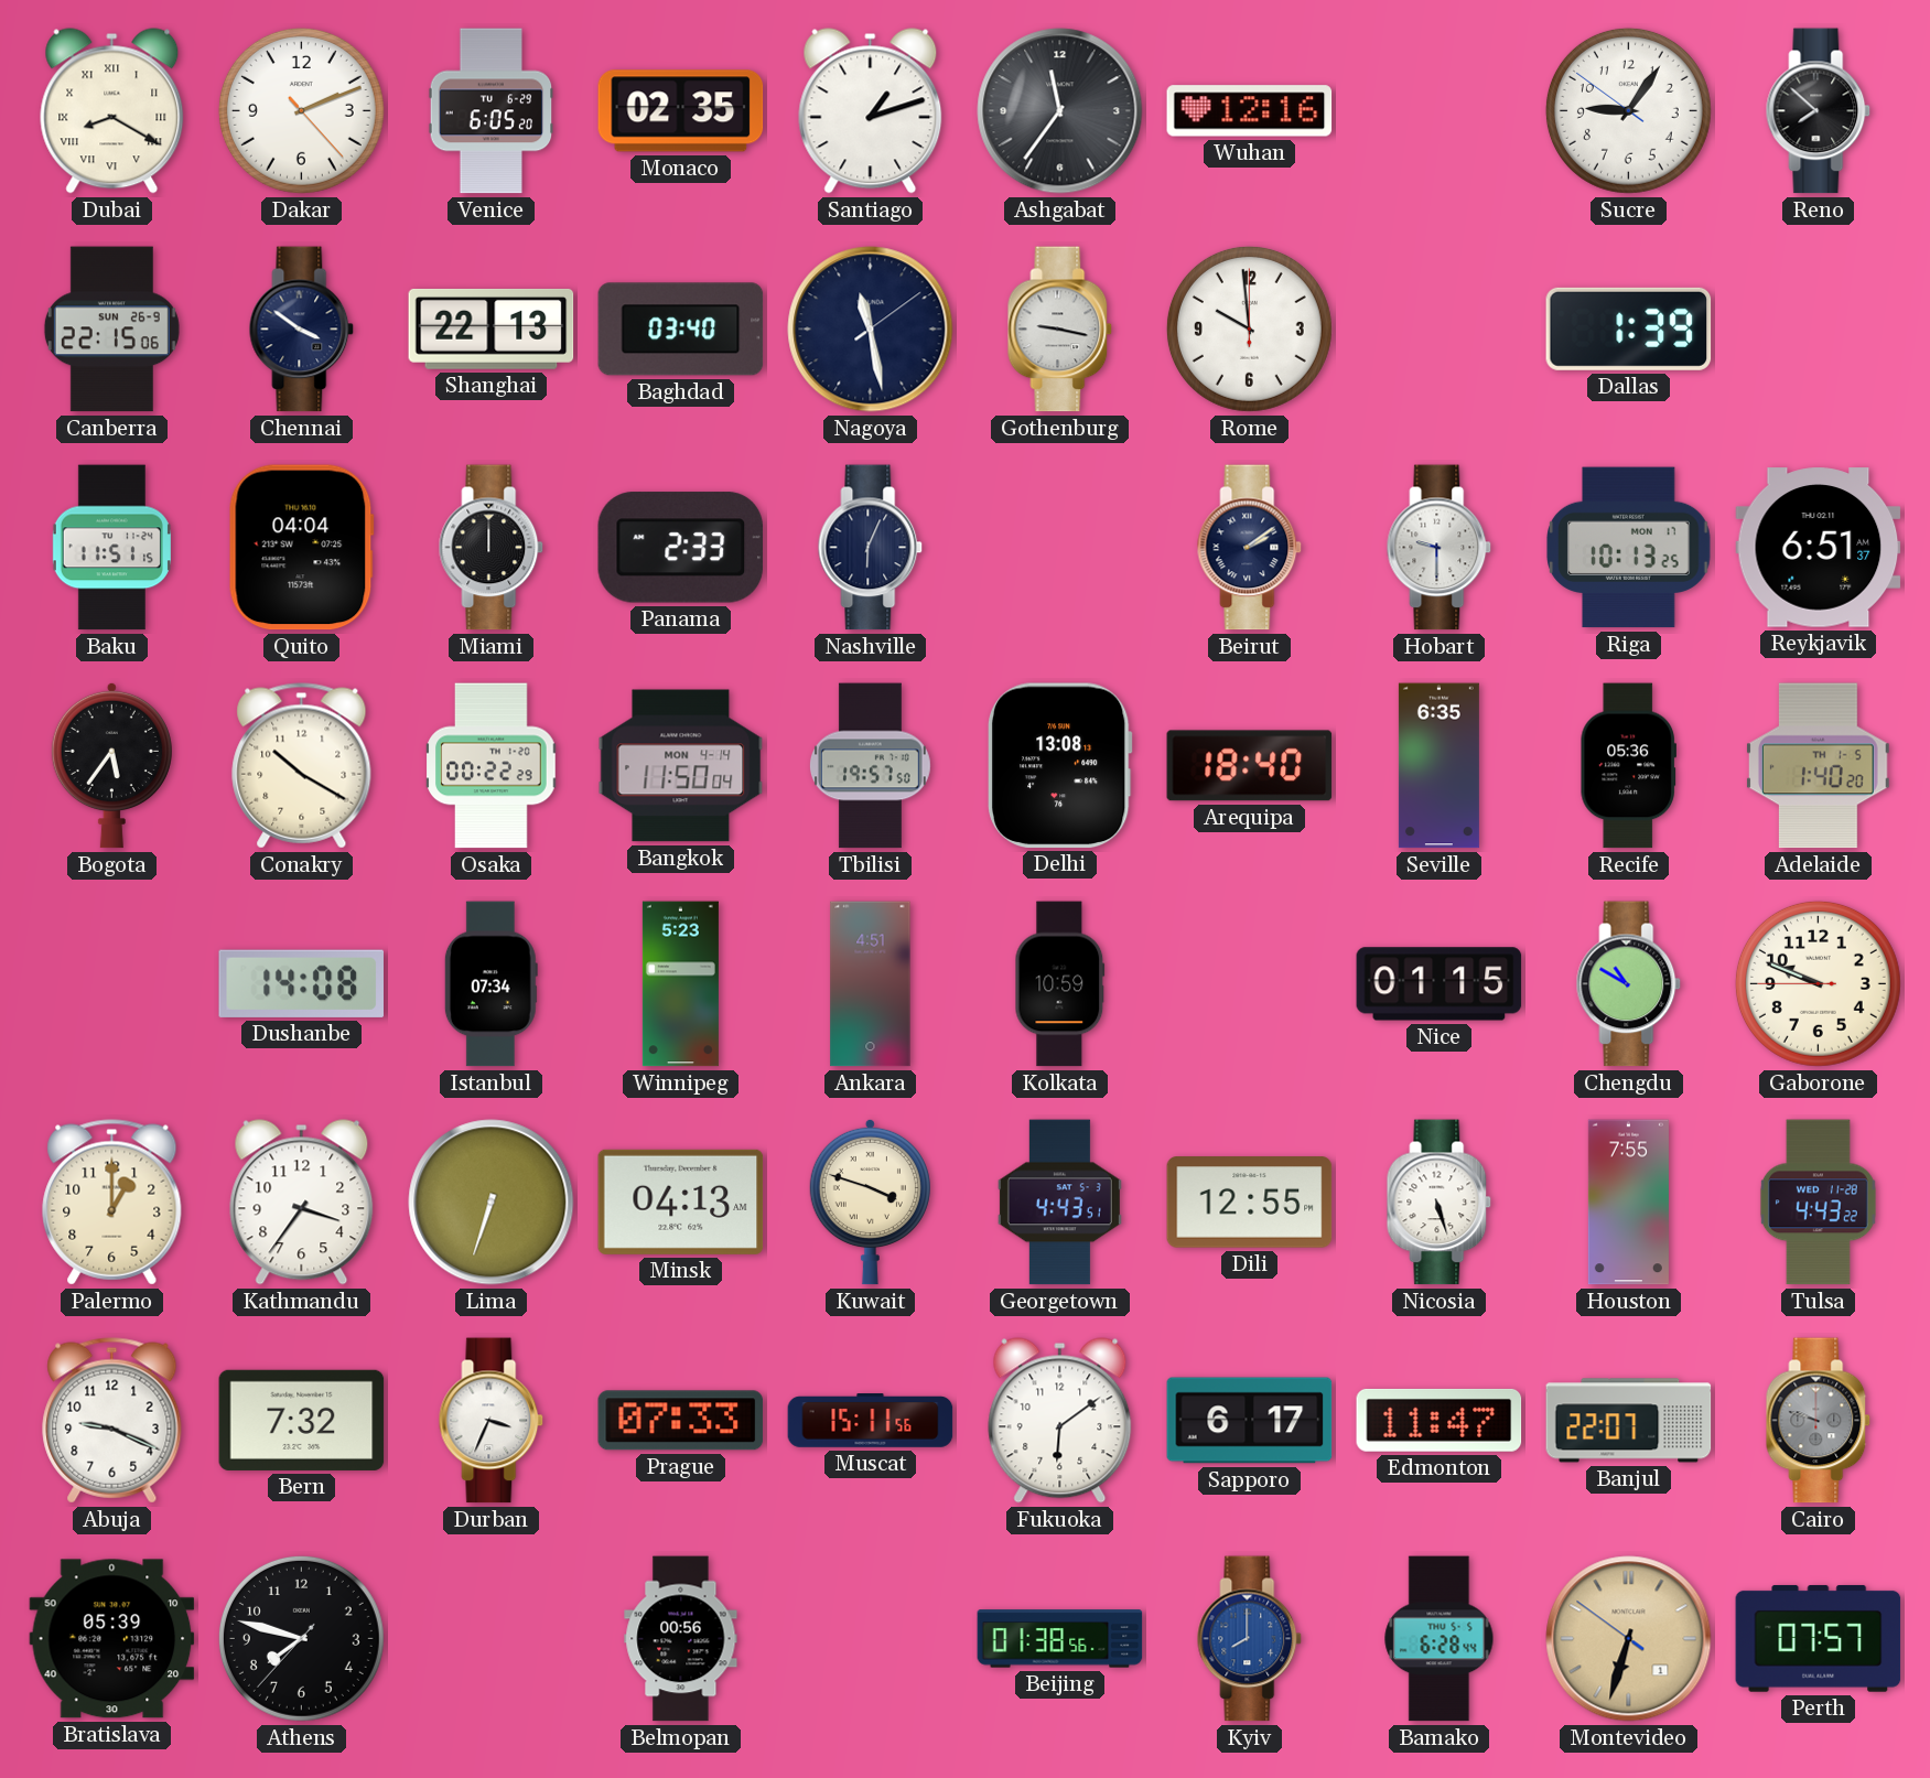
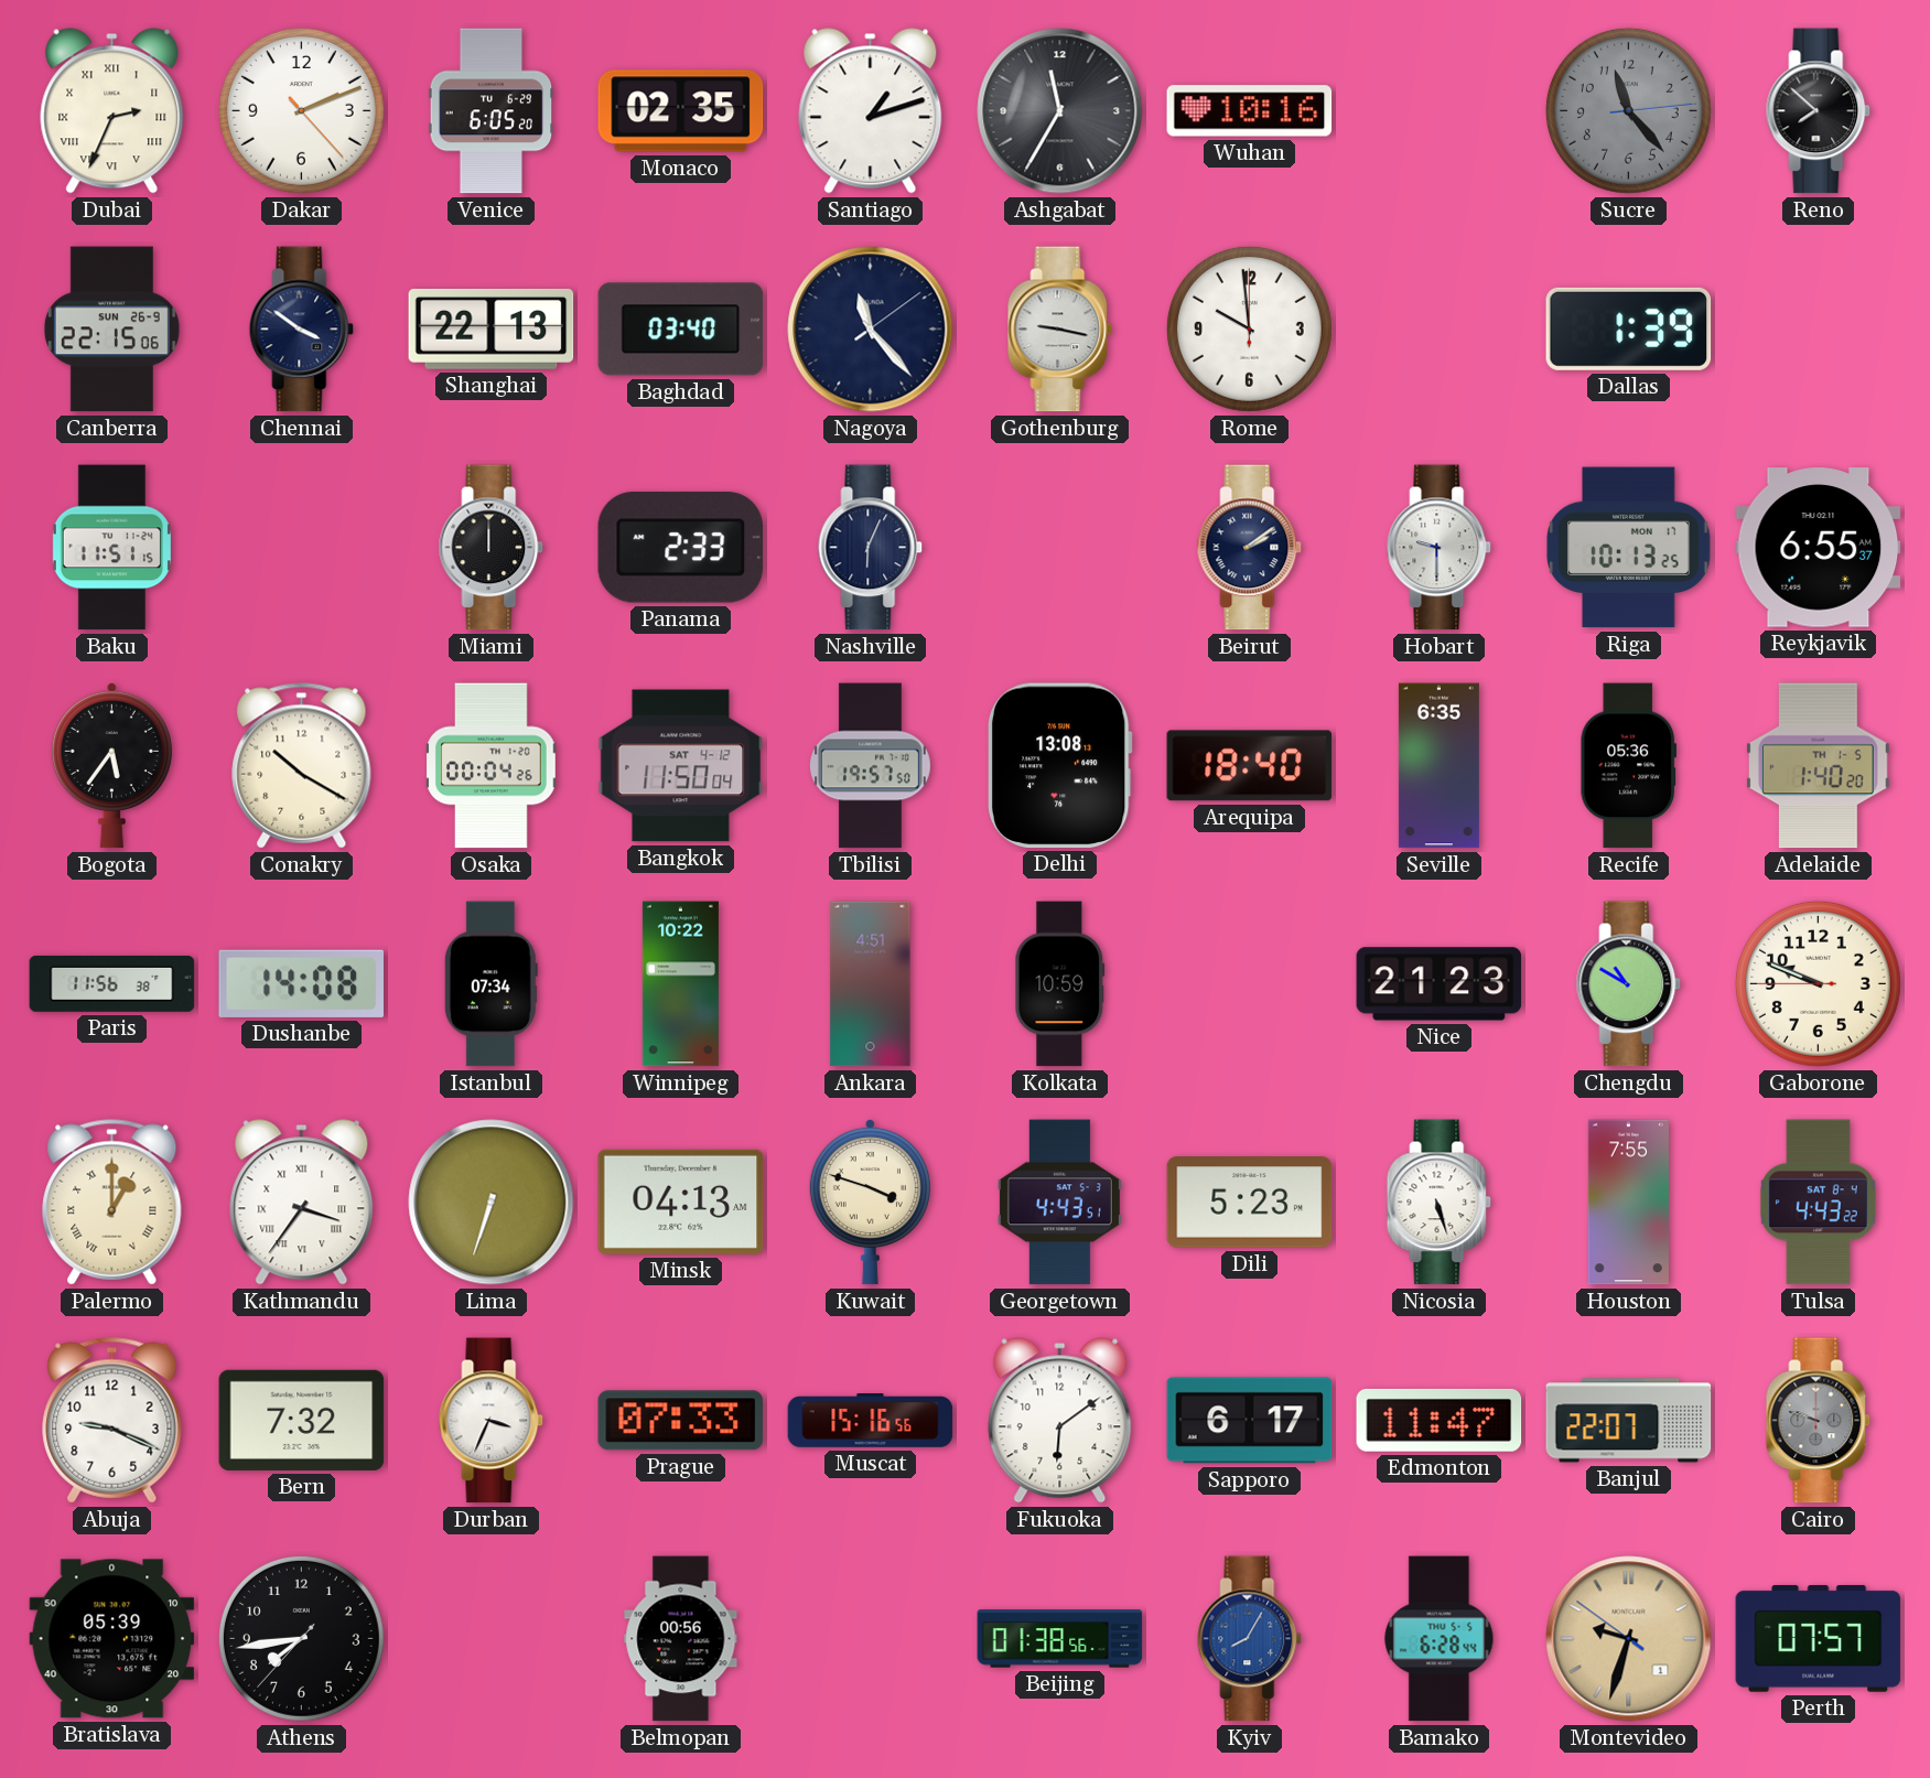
Dubai: 8:20 -> 2:34 (112, 111)
Ashgabat: 11:36 -> 11:35 (1060, 111)
Wuhan: 12:16 -> 10:16 (1250, 111)
Sucre: 9:05 -> 11:23 (1628, 110)
Sucre dial: white -> grey (1628, 110)
Nagoya: 11:28 -> 11:23 (871, 330)
Quito: 04:04 -> none (301, 548)
Reykjavik: 6:51 -> 6:55 (1819, 548)
Osaka: 00:22 -> 00:04 (492, 766)
Bangkok date: MON 4-14 -> SAT 4-12 (681, 766)
Paris: none -> 11:56 (112, 983)
Winnipeg: 5:23 -> 10:22 (680, 984)
Nice: 01:15 -> 21:23 (1440, 984)
Palermo numerals: Arabic -> Roman (112, 1203)
Kathmandu numerals: Arabic -> Roman (302, 1203)
Dili: 12:55 -> 5:23 (1250, 1203)
Tulsa date: WED 11-28 -> SAT 8-4 (1818, 1203)
Muscat: 15:11 -> 15:16 (871, 1421)
Athens: 7:47 -> 7:43 (301, 1638)
Kyiv: 8:00 -> 8:05 (1250, 1639)
Montevideo: 6:32 -> 9:32 (1629, 1639)
